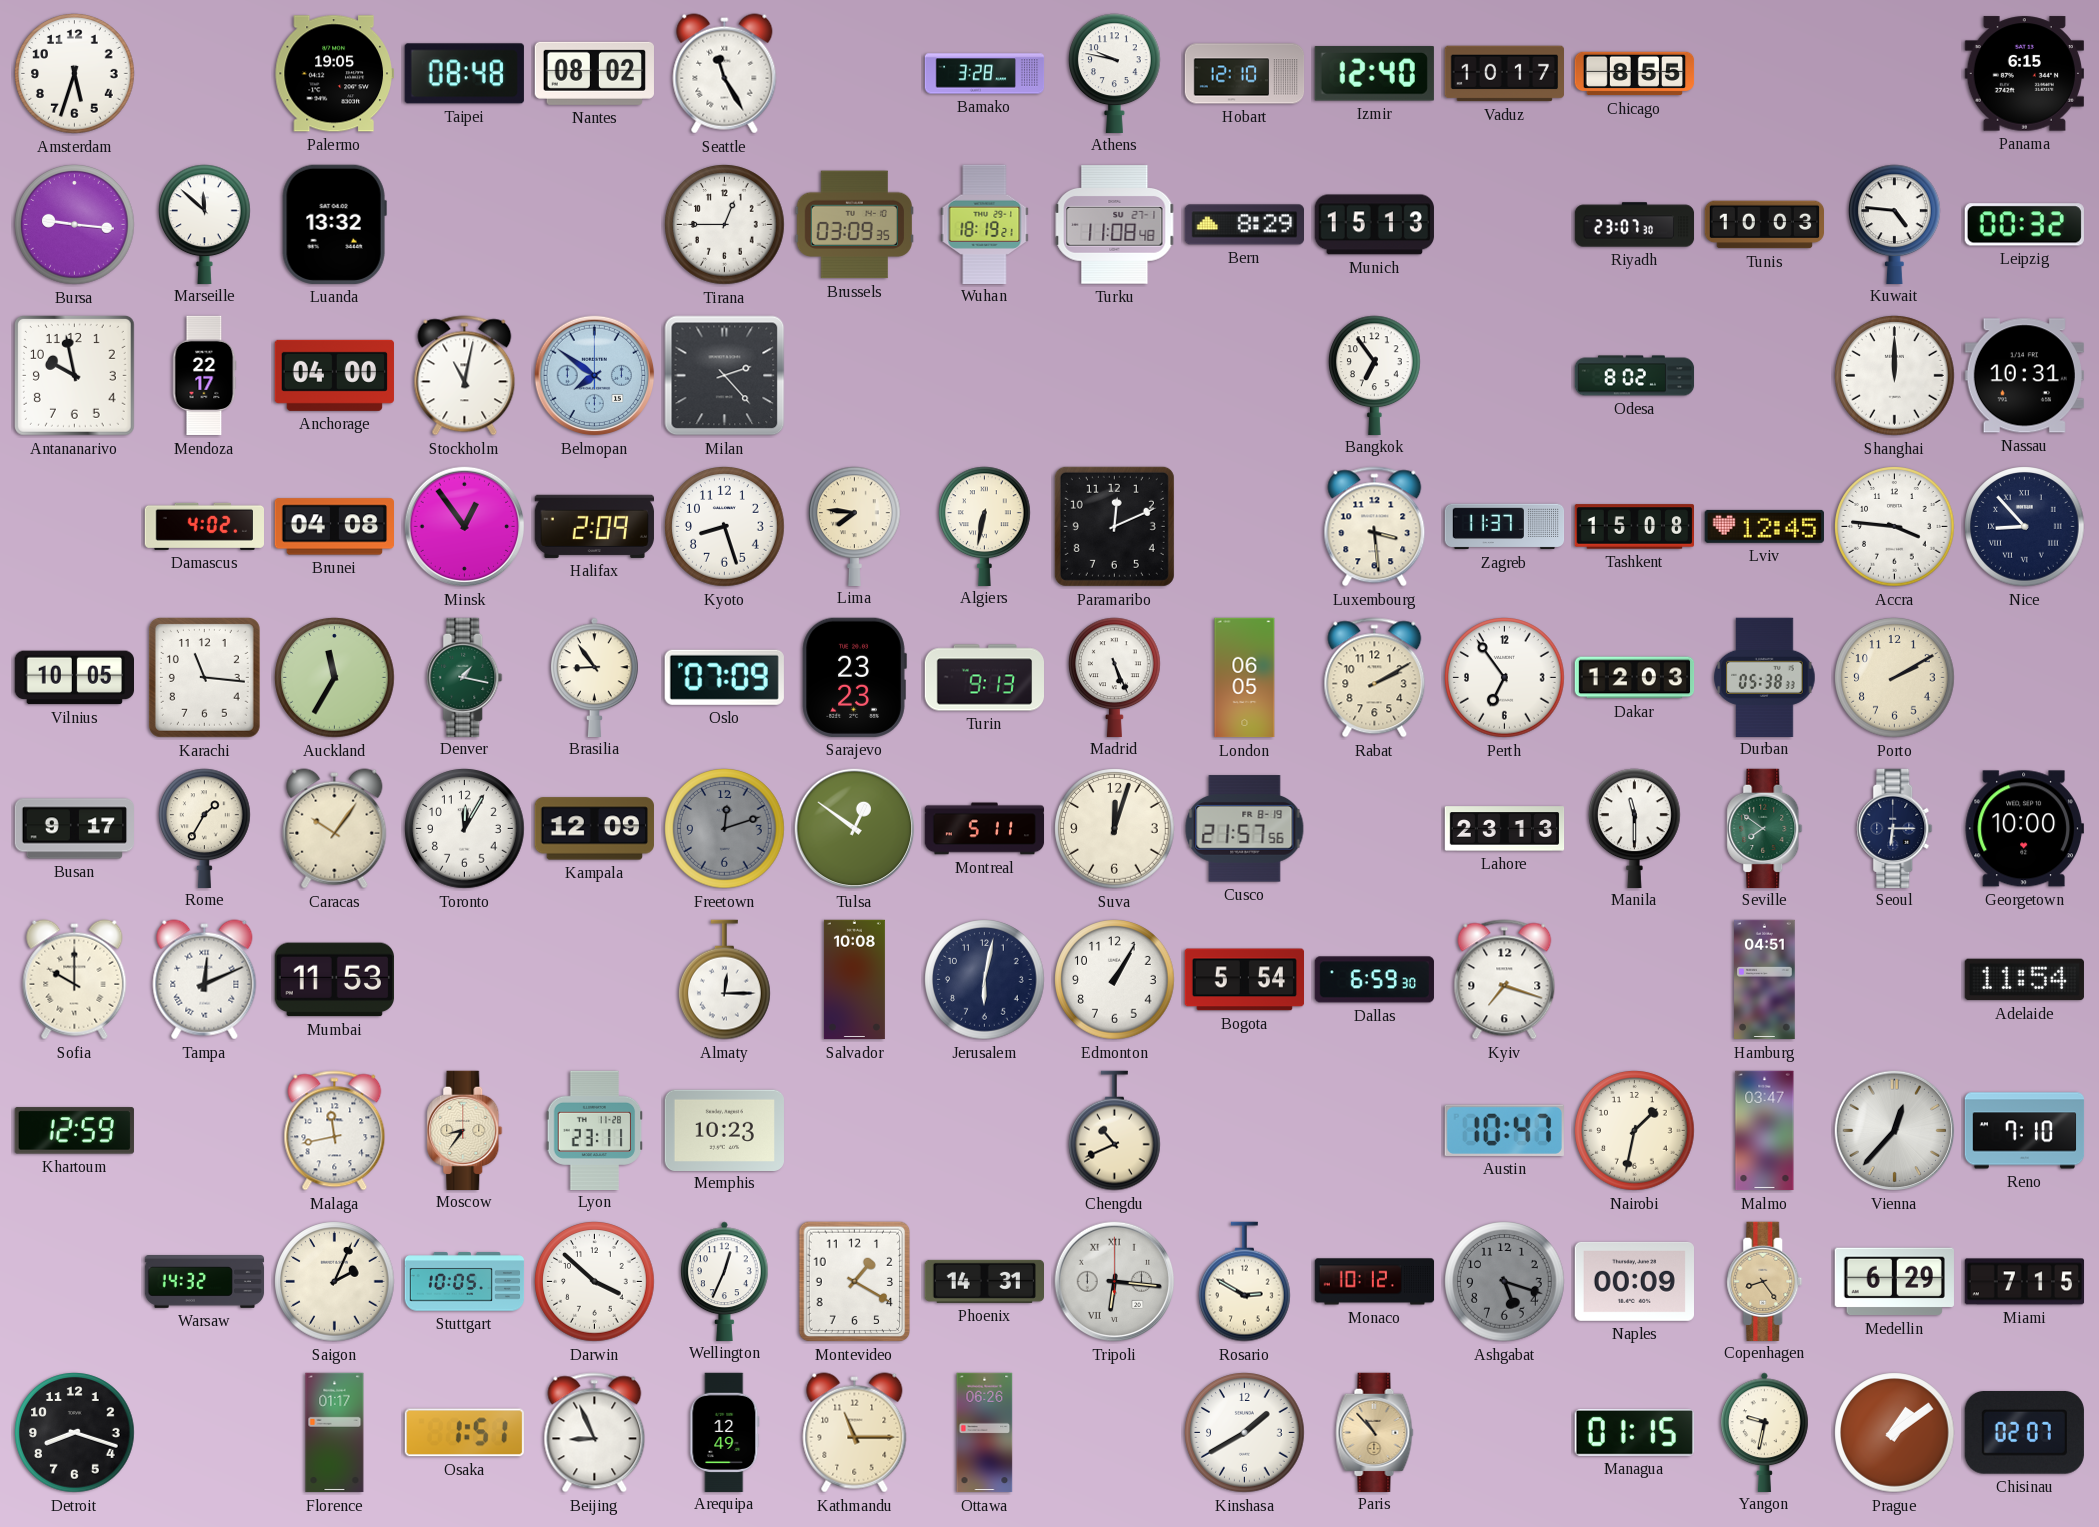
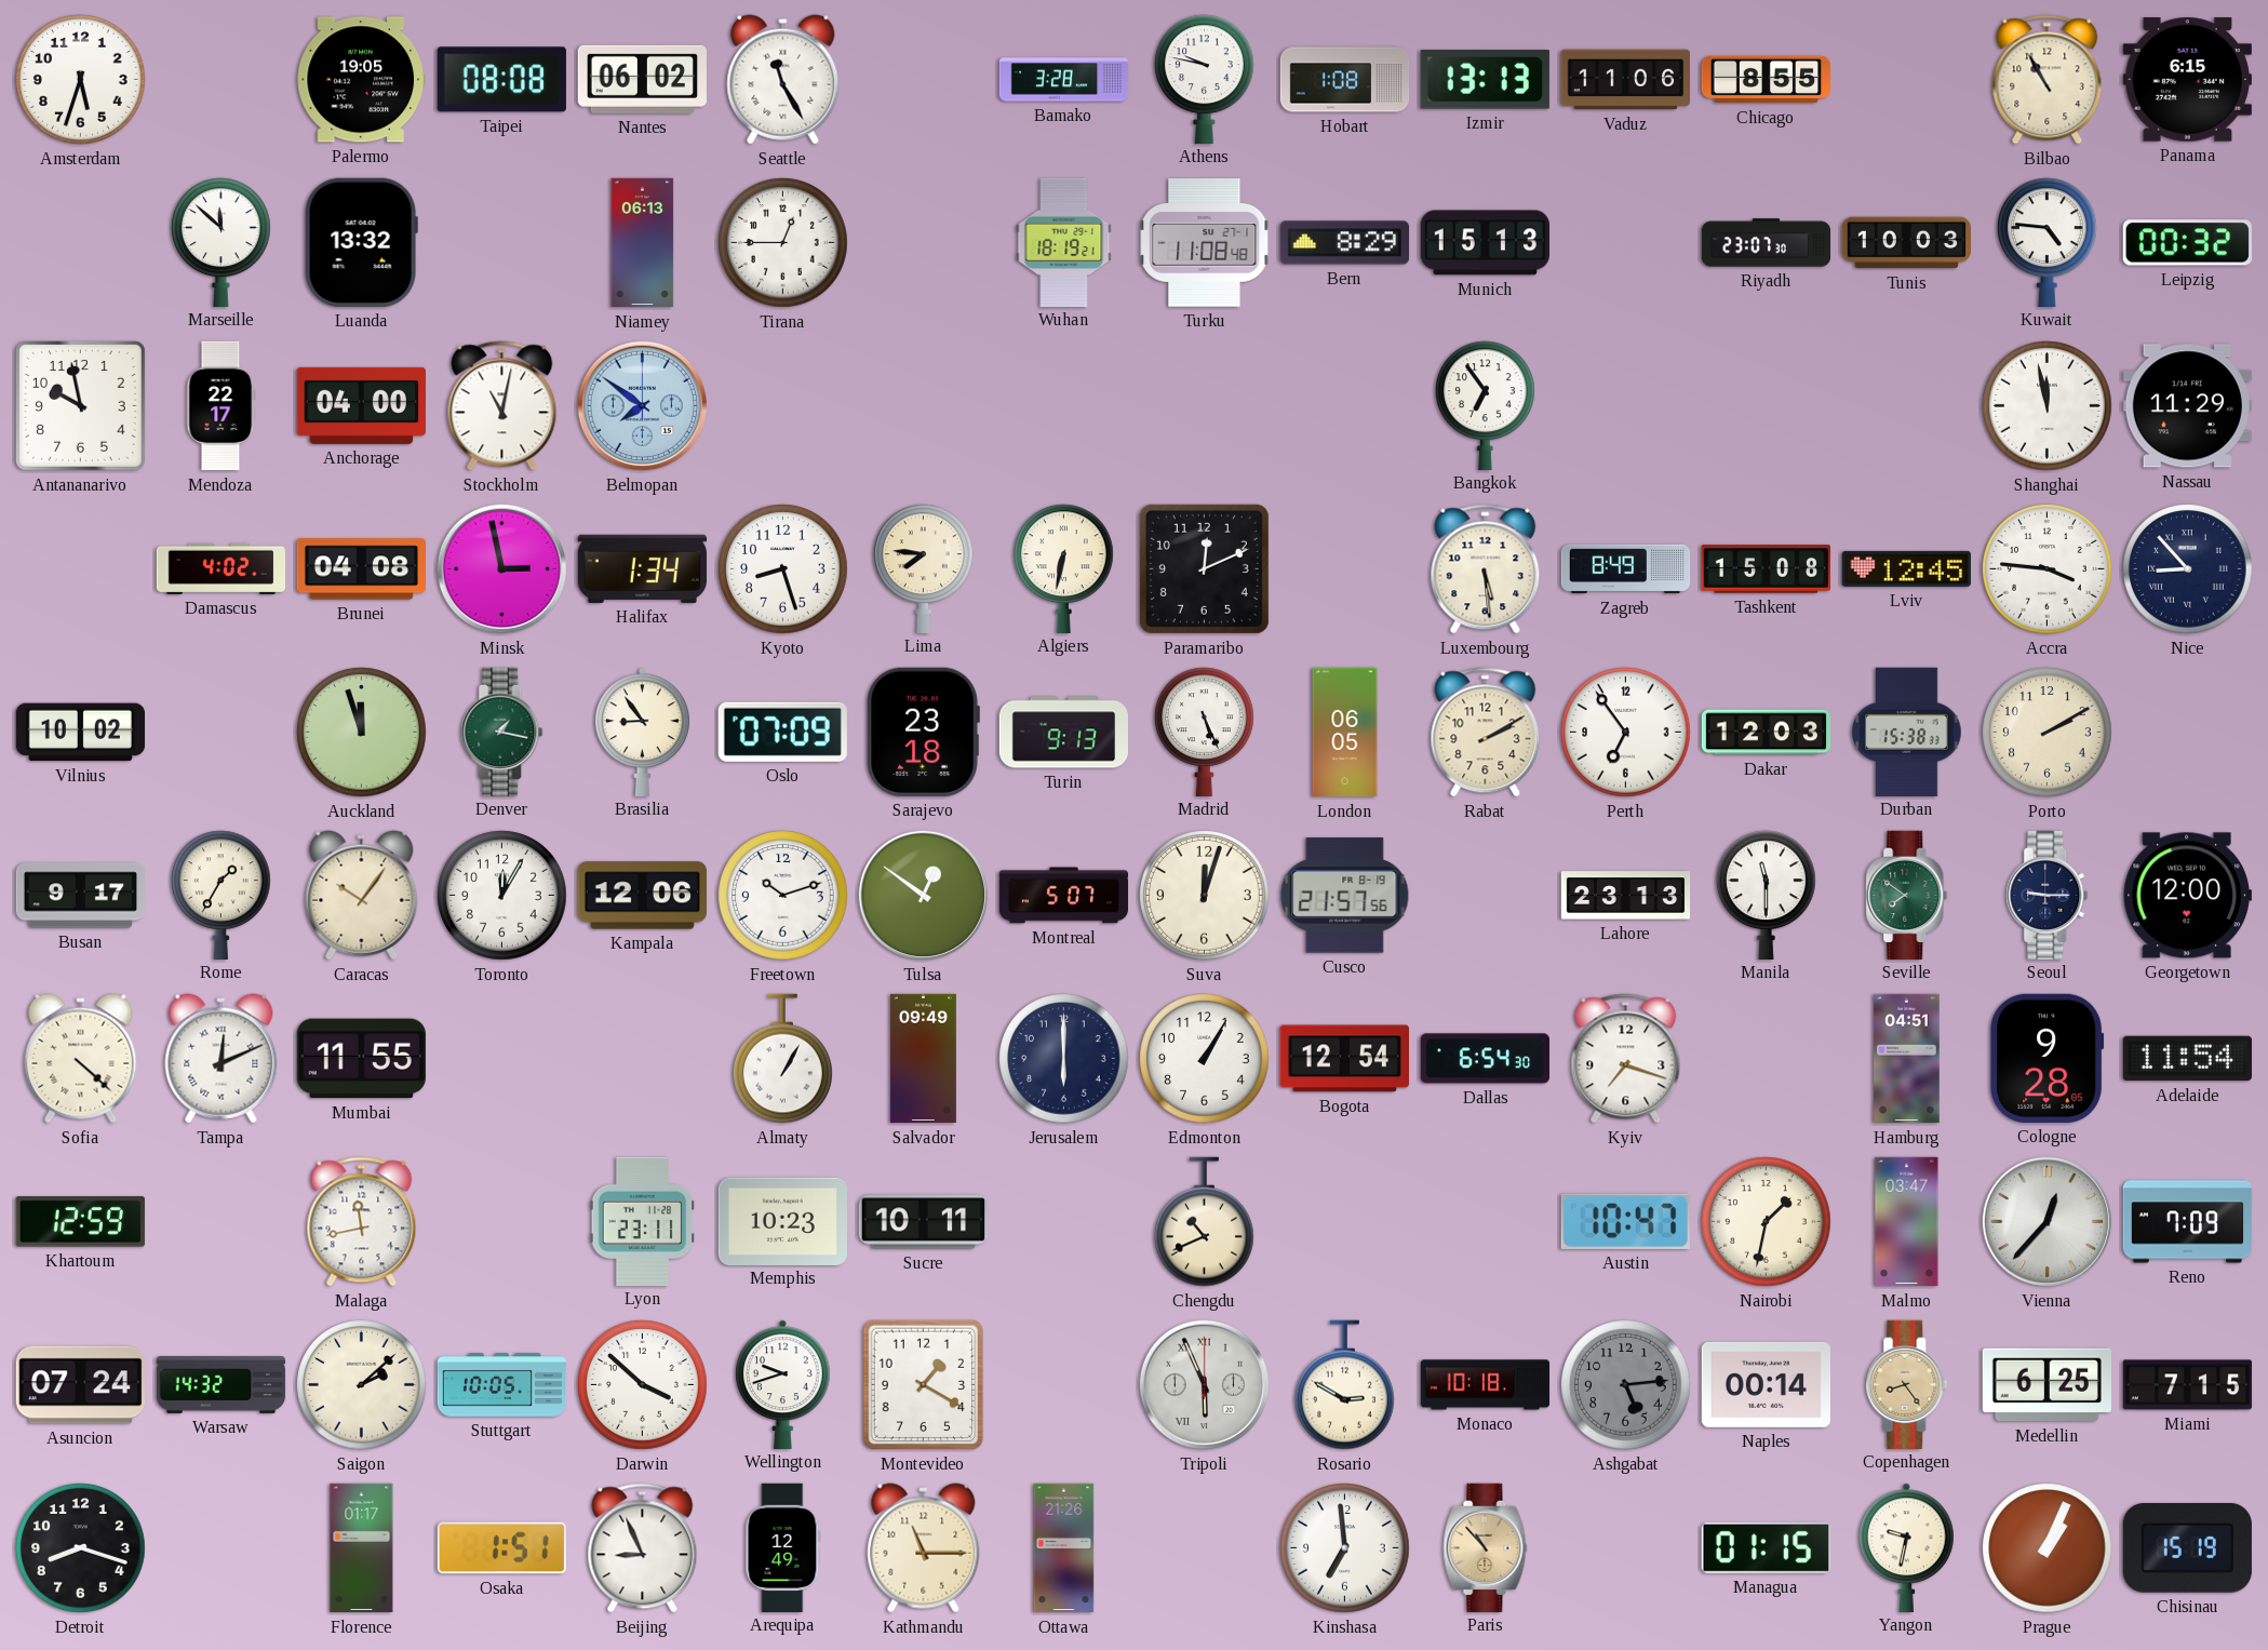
Taipei: 08:48 -> 08:08 (501, 80)
Nantes: 08:02 -> 06:02 (642, 79)
Hobart: 12:10 -> 1:08 (1345, 80)
Izmir: 12:40 -> 13:13 (1485, 80)
Vaduz: 10:17 -> 11:06 (1625, 80)
Bilbao: none -> 10:55 (2048, 80)
Bursa: 9:16 -> none (75, 225)
Niamey: none -> 06:13 (643, 243)
Brussels: 03:09 -> none (854, 225)
Milan: 2:23 -> none (725, 376)
Odesa: 8:02 -> none (1635, 376)
Shanghai: 12:00 -> 11:58 (2048, 406)
Nassau: 10:31 -> 11:29 (2187, 406)
Minsk: 12:54 -> 2:58 (502, 569)
Halifax: 2:09 -> 1:34 (642, 568)
Luxembourg: 3:29 -> 5:29 (1486, 569)
Zagreb: 11:37 -> 8:49 (1626, 569)
Vilnius: 10:05 -> 10:02 (80, 733)
Karachi: 11:16 -> none (204, 677)
Auckland: 11:35 -> 11:57 (362, 733)
Sarajevo: 23:23 -> 23:18 (923, 732)
Durban: 05:38 -> 15:38 (1907, 732)
Kampala: 12:09 -> 12:06 (642, 896)
Freetown: 12:12 -> 10:12 (783, 896)
Freetown dial: grey -> white (783, 896)
Montreal: 5:11 -> 5:07 (1064, 896)
Seoul: 6:15 -> 9:15 (2048, 895)
Georgetown: 10:00 -> 12:00 (2187, 896)
Sofia: 10:00 -> 4:22 (81, 1059)
Mumbai: 11:53 -> 11:55 (361, 1059)
Almaty: 12:15 -> 1:05 (783, 1059)
Salvador: 10:08 -> 09:49 (923, 1059)
Jerusalem: 6:02 -> 6:00 (1064, 1059)
Bogota: 5:54 -> 12:54 (1344, 1059)
Dallas: 6:59 -> 6:54 (1485, 1059)
Cologne: none -> 9:28 (2048, 1058)
Moscow: 8:36 -> none (465, 1130)
Sucre: none -> 10:11 (924, 1222)
Reno: 7:10 -> 7:09 (2188, 1222)
Asuncion: none -> 07:24 (80, 1385)
Saigon: 2:04 -> 2:08 (362, 1385)
Wellington: 12:34 -> 9:42 (783, 1384)
Phoenix: 14:31 -> none (984, 1281)
Tripoli: 6:16 -> 5:56 (1205, 1385)
Monaco: 10:12 -> 10:18 (1486, 1385)
Ashgabat: 5:18 -> 5:14 (1626, 1385)
Naples: 00:09 -> 00:14 (1766, 1384)
Medellin: 6:29 -> 6:25 (2046, 1385)
Ottawa: 06:26 -> 21:26 (1064, 1548)
Kinshasa: 1:40 -> 6:59 (1345, 1548)
Prague: 1:09 -> 1:04 (2048, 1548)
Chisinau: 02:07 -> 15:19 (2187, 1548)
